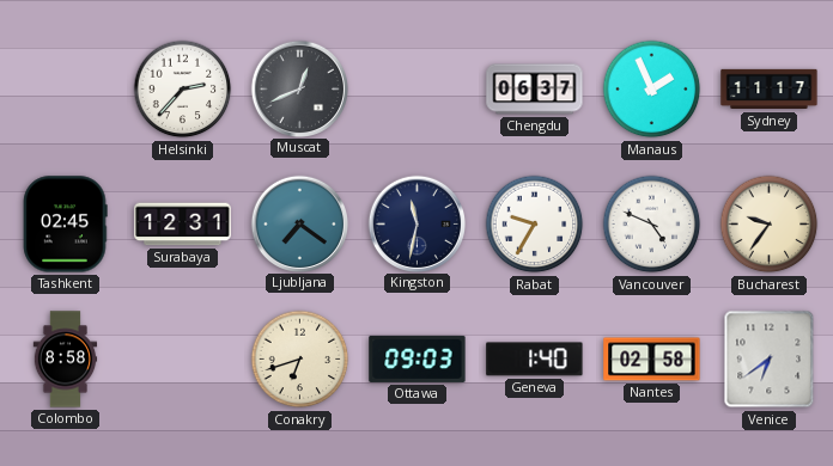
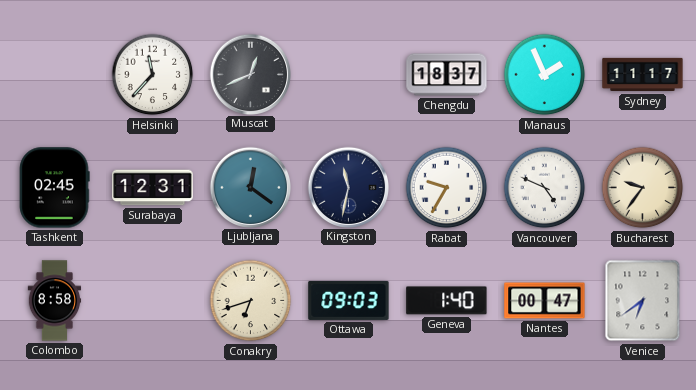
Helsinki: 2:37 -> 11:37 (153, 75)
Chengdu: 06:37 -> 18:37 (447, 75)
Ljubljana: 7:21 -> 12:21 (250, 187)
Nantes: 02:58 -> 00:47 (545, 301)
